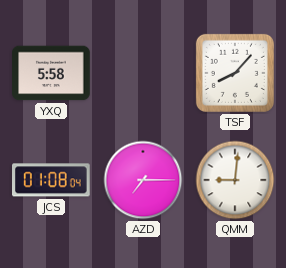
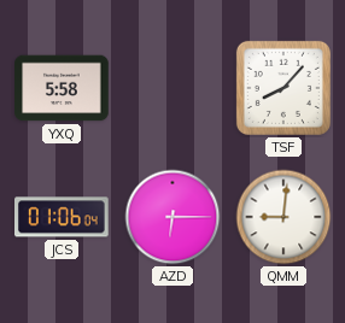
JCS: 01:08 -> 01:06 (63, 217)
AZD: 7:15 -> 6:15 (172, 217)
